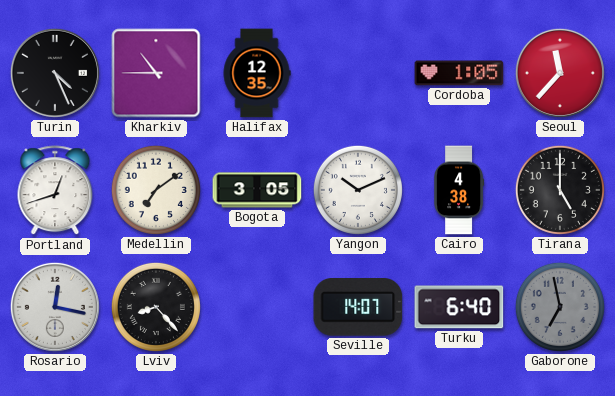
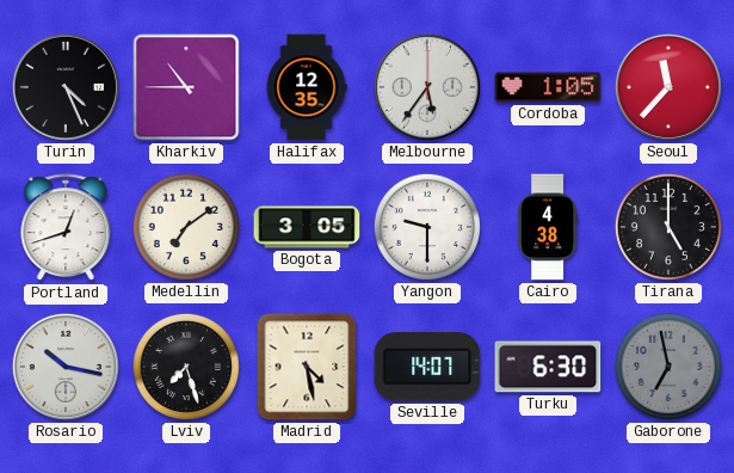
Melbourne: none -> 5:36 (427, 87)
Yangon: 10:11 -> 9:30 (427, 227)
Rosario: 12:17 -> 10:17 (66, 367)
Lviv: 8:23 -> 7:27 (186, 367)
Madrid: none -> 4:28 (307, 367)
Turku: 6:40 -> 6:30 (548, 367)
